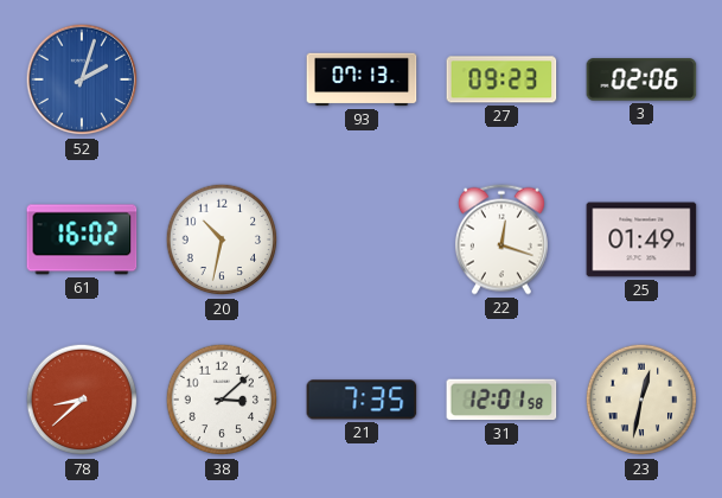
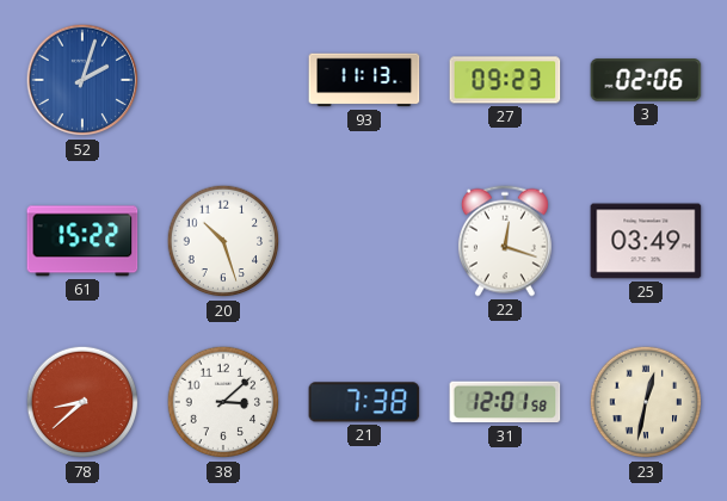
93: 07:13 -> 11:13 (364, 80)
61: 16:02 -> 15:22 (82, 241)
20: 10:32 -> 10:27 (223, 241)
25: 01:49 -> 03:49 (646, 241)
21: 7:35 -> 7:38 (364, 402)
